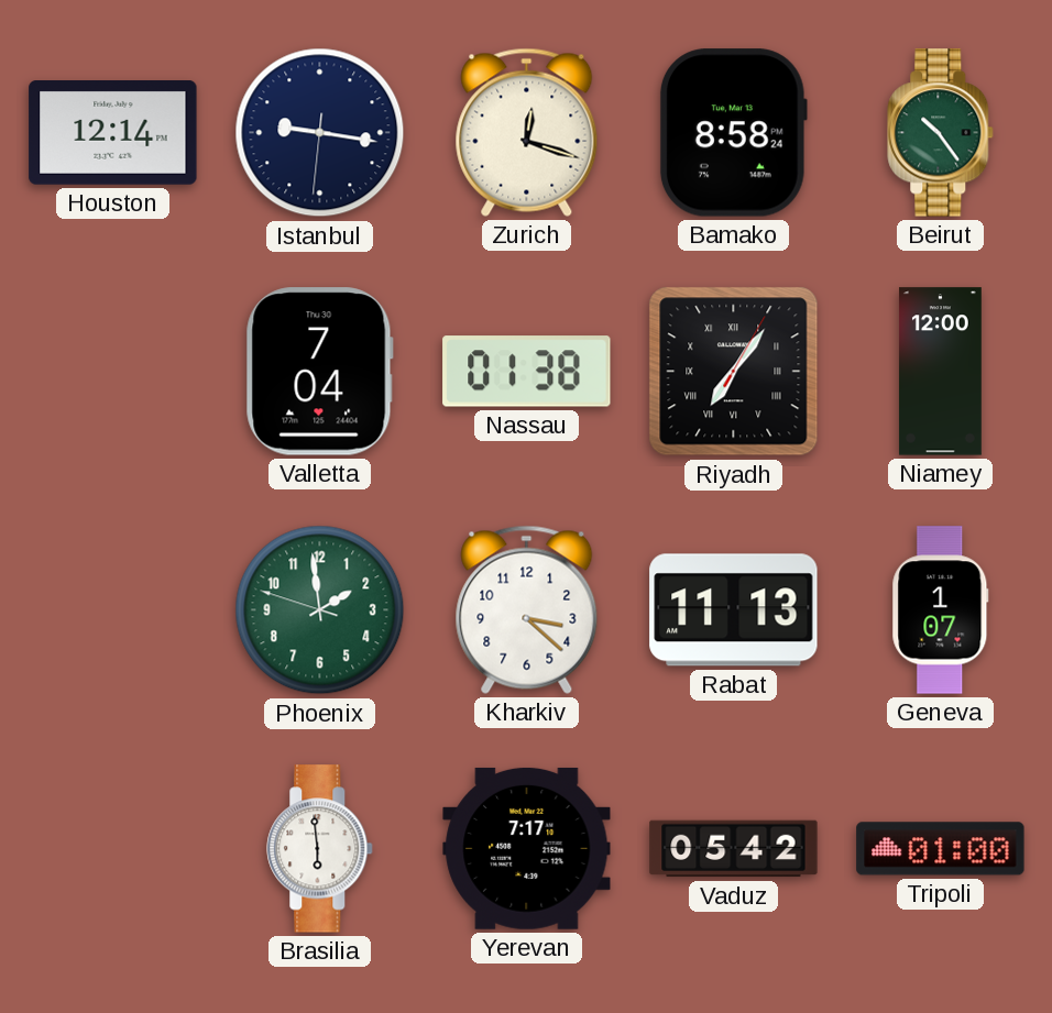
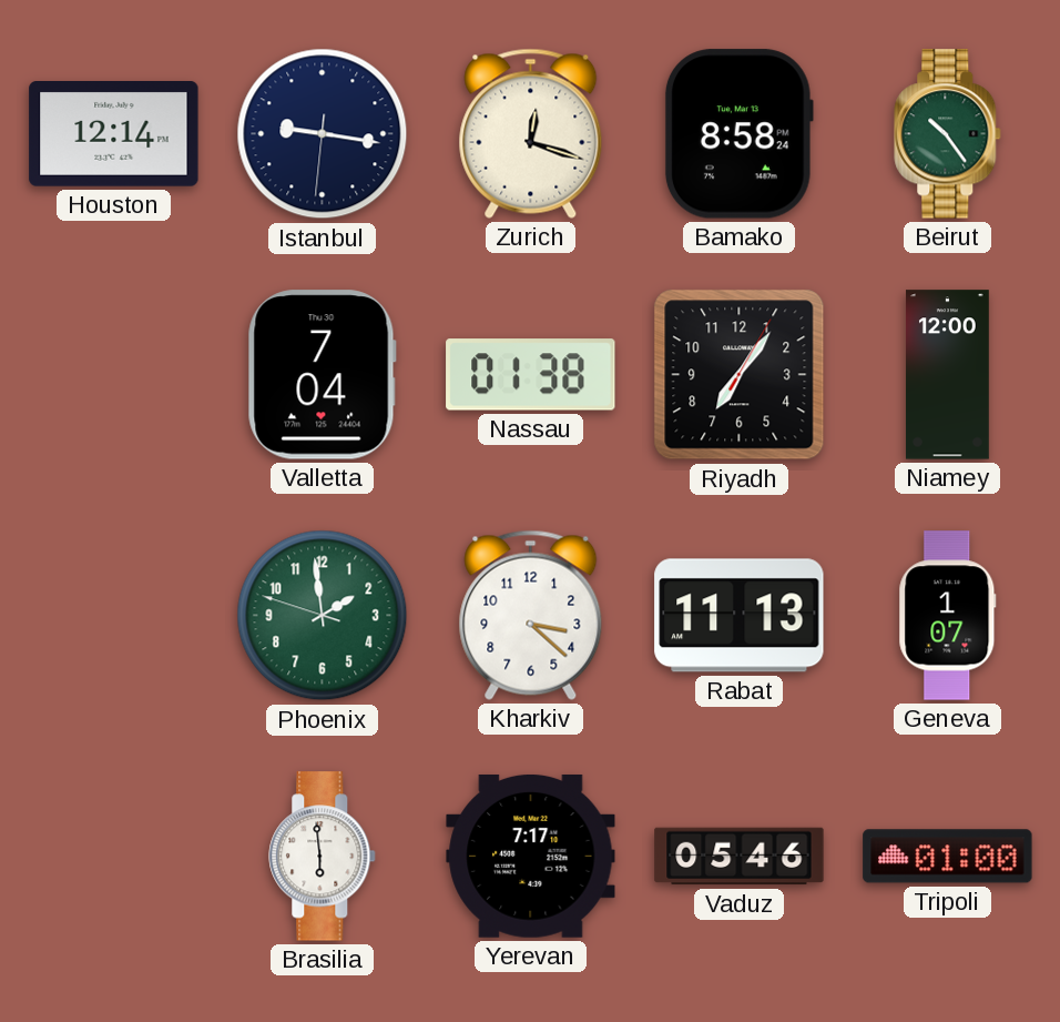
Riyadh numerals: Roman -> Arabic (740, 375)
Vaduz: 05:42 -> 05:46 (740, 857)
